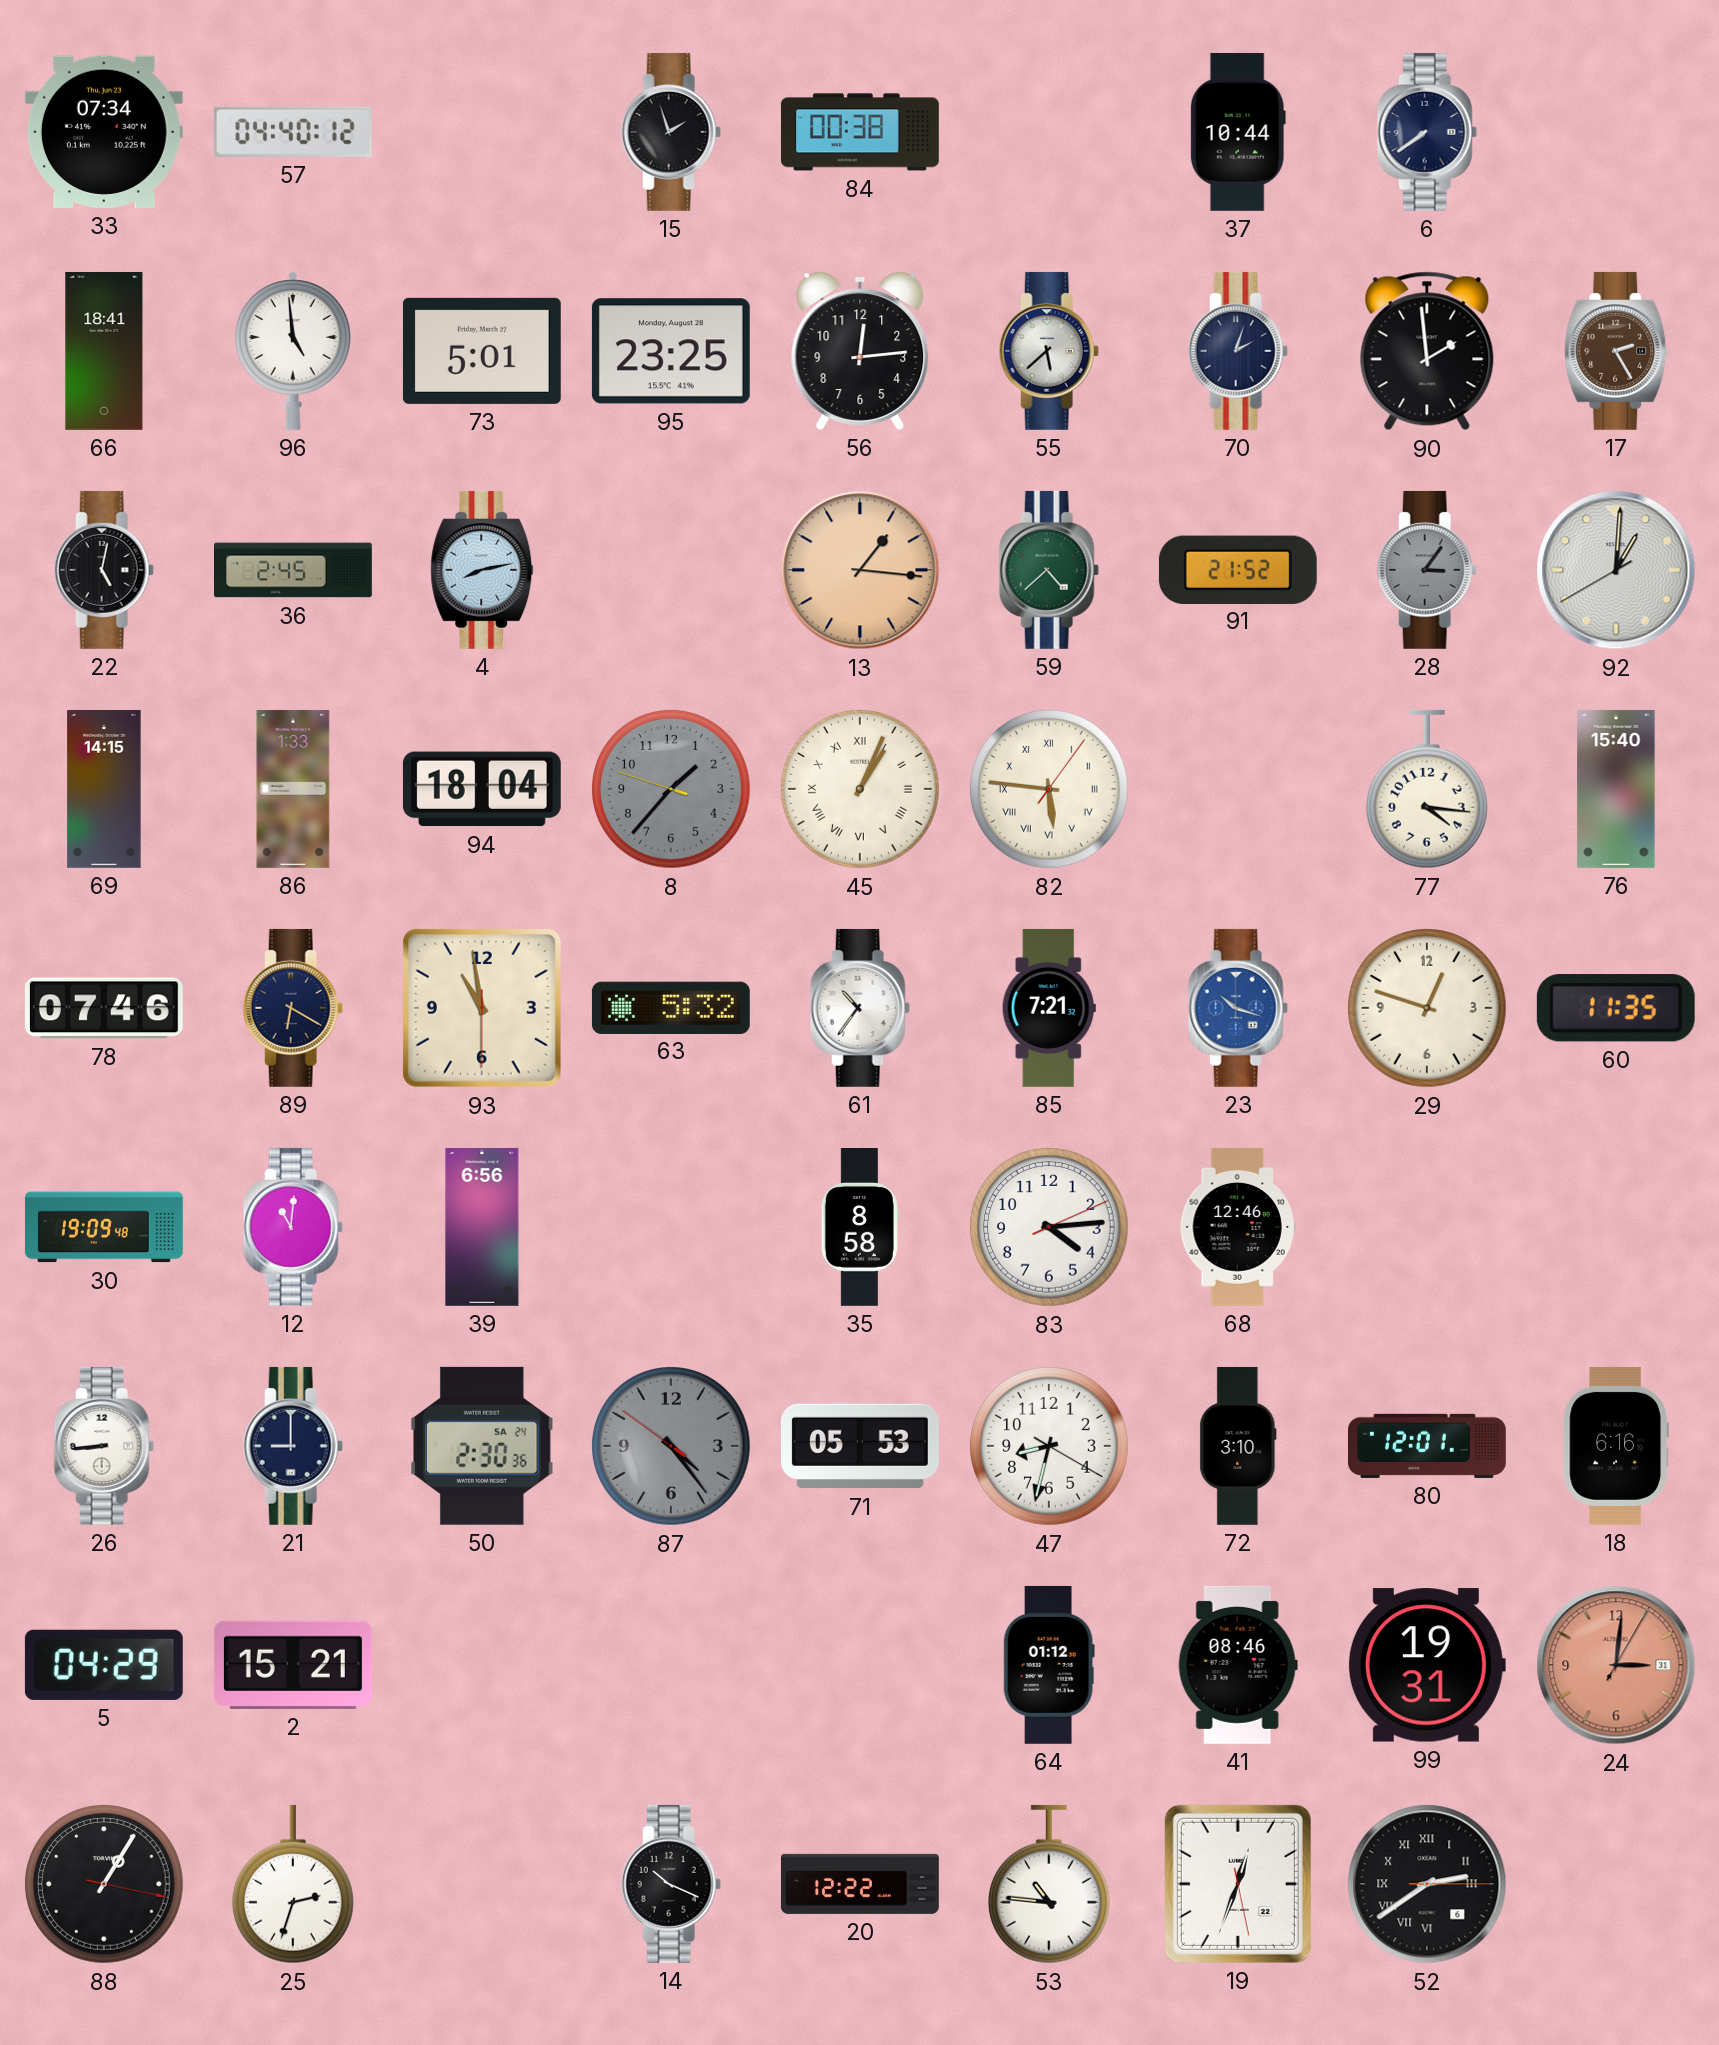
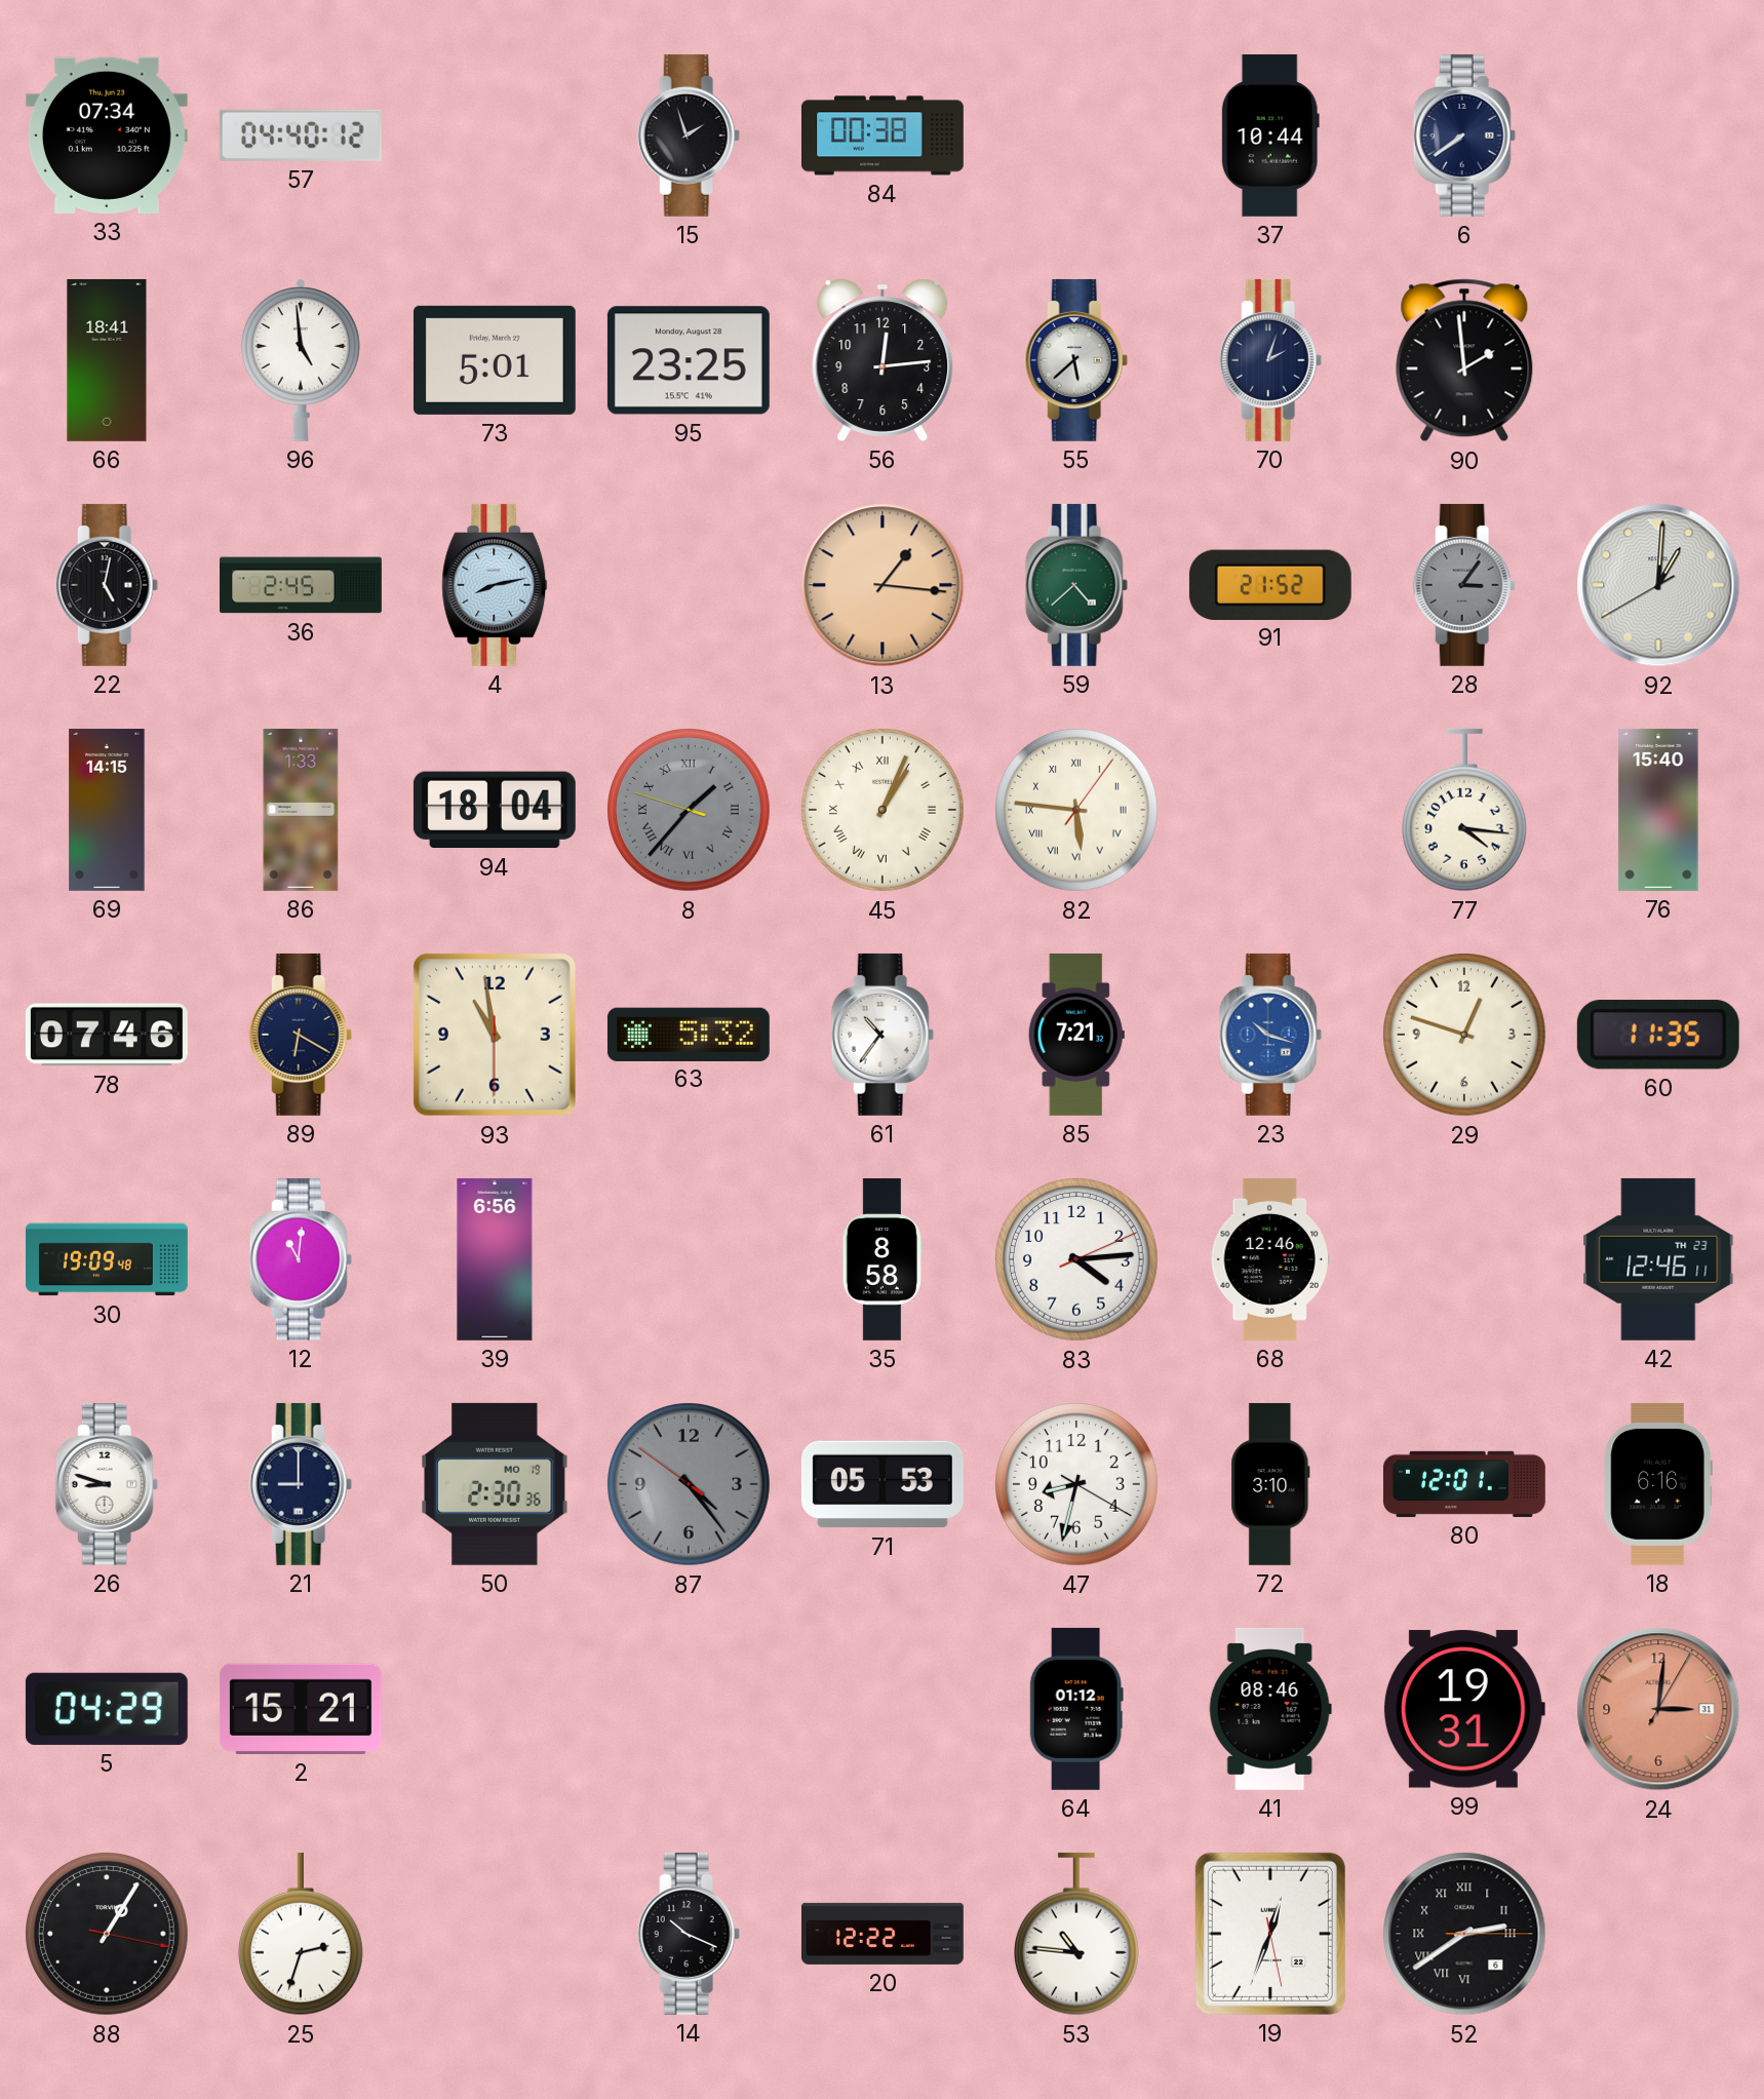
17: 2:25 -> none (1616, 351)
8 numerals: Arabic -> Roman (690, 811)
42: none -> 12:46 (1658, 1259)
26: 8:44 -> 8:48 (107, 1484)
50 date: SA 24 -> MO 19 (495, 1484)
